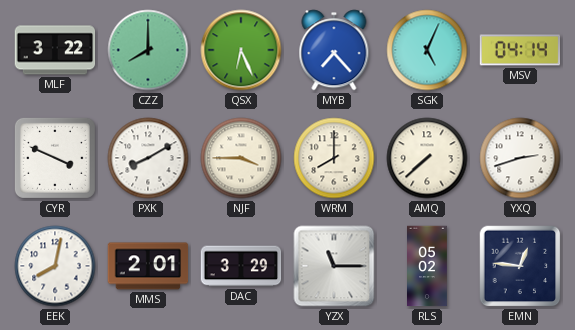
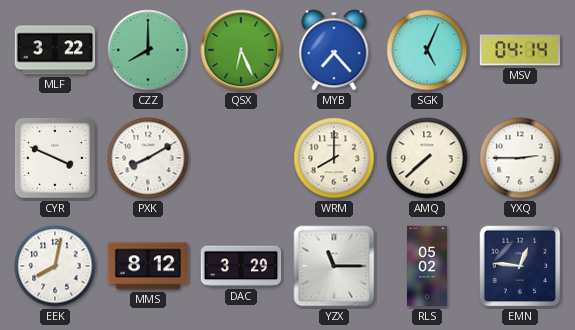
NJF: 3:45 -> none (241, 158)
YXQ: 2:42 -> 2:45 (520, 158)
MMS: 2:01 -> 8:12 (148, 266)
